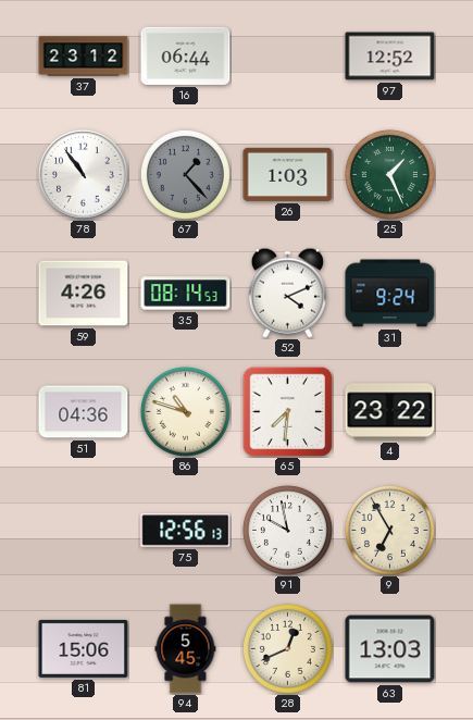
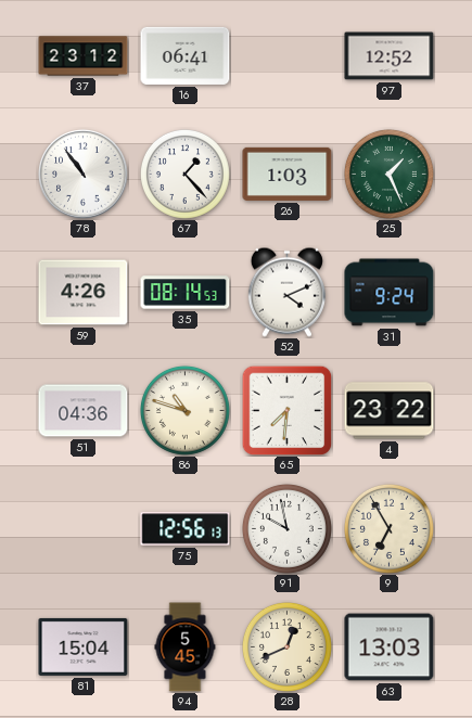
16: 06:44 -> 06:41 (186, 55)
67 dial: grey -> white (184, 174)
81: 15:06 -> 15:04 (84, 646)
